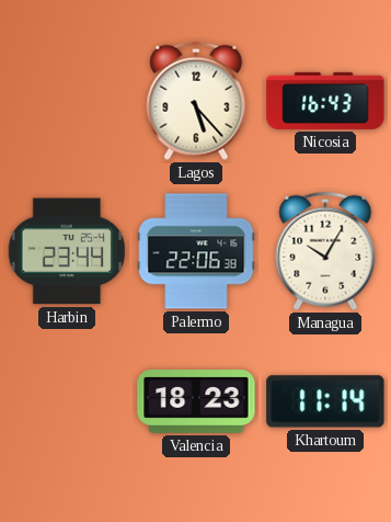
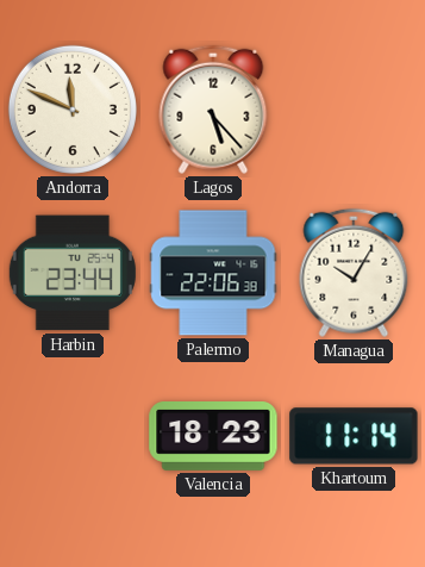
Andorra: none -> 11:49 (73, 110)
Nicosia: 16:43 -> none (325, 101)
